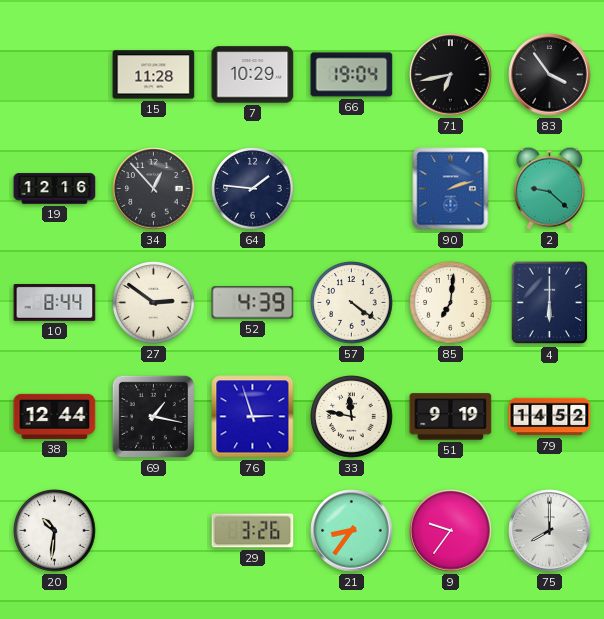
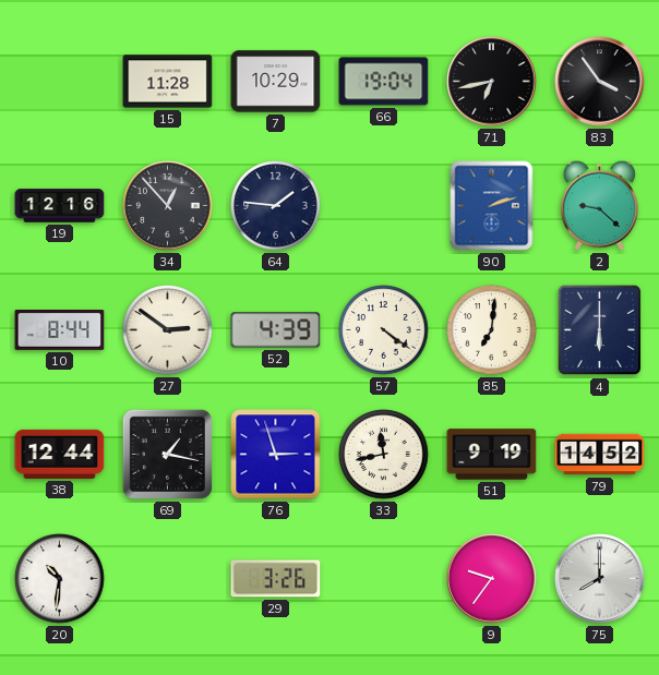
33: 11:47 -> 11:43 (384, 455)
21: 8:36 -> none (352, 531)
